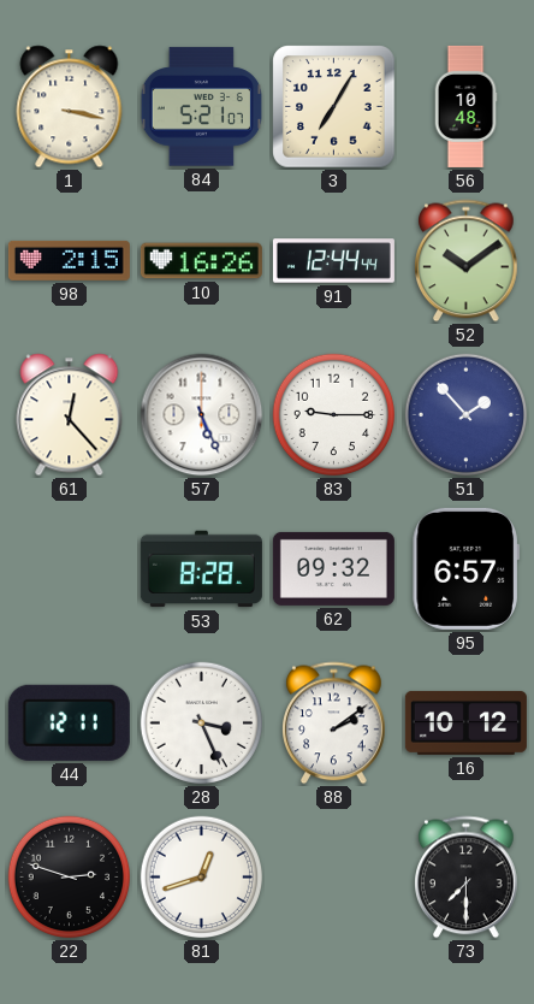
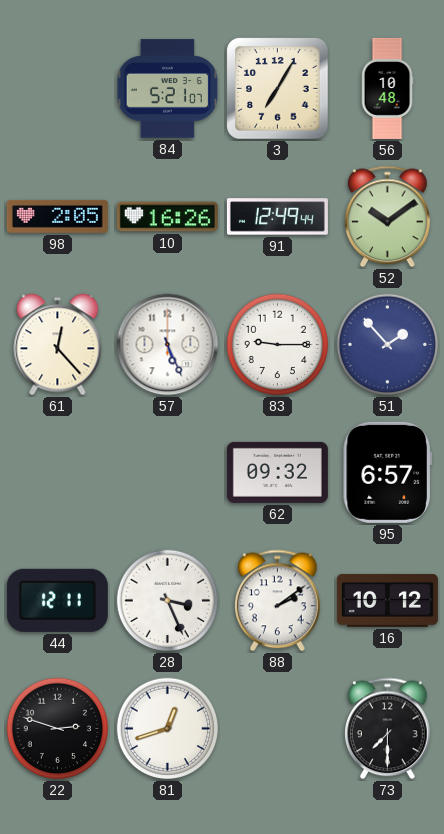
1: 3:17 -> none (70, 107)
98: 2:15 -> 2:05 (57, 216)
91: 12:44 -> 12:49 (277, 217)
53: 8:28 -> none (201, 569)
